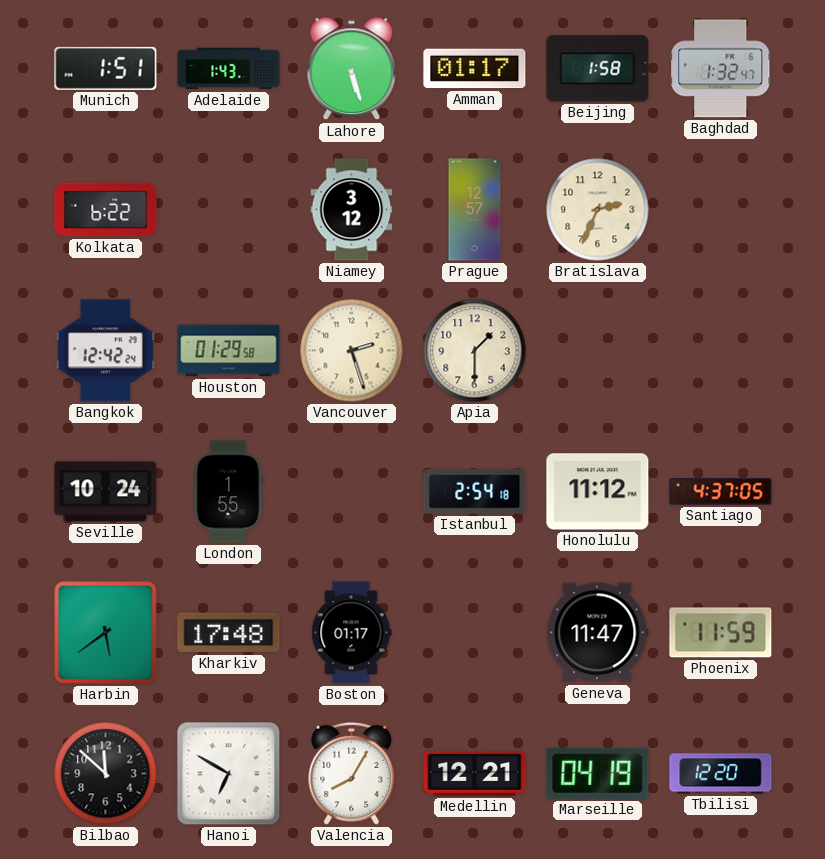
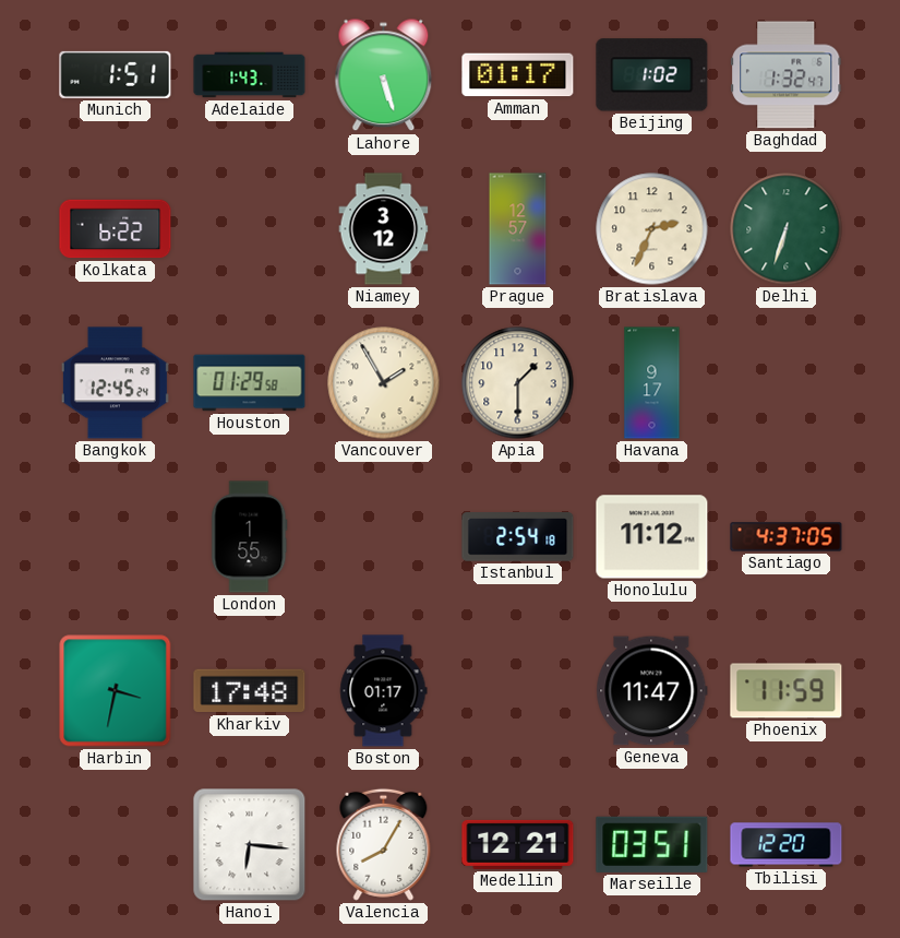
Beijing: 1:58 -> 1:02 (652, 75)
Delhi: none -> 6:33 (787, 229)
Bangkok: 12:42 -> 12:45 (115, 383)
Vancouver: 2:27 -> 1:55 (384, 383)
Havana: none -> 9:17 (652, 383)
Seville: 10:24 -> none (106, 492)
Harbin: 5:39 -> 3:32 (116, 691)
Bilbao: 11:52 -> none (106, 774)
Hanoi: 6:50 -> 6:16 (250, 845)
Marseille: 04:19 -> 03:51 (652, 844)
